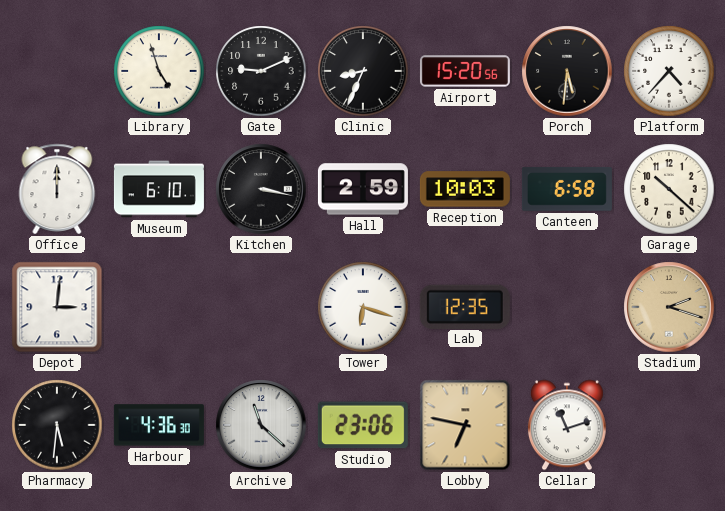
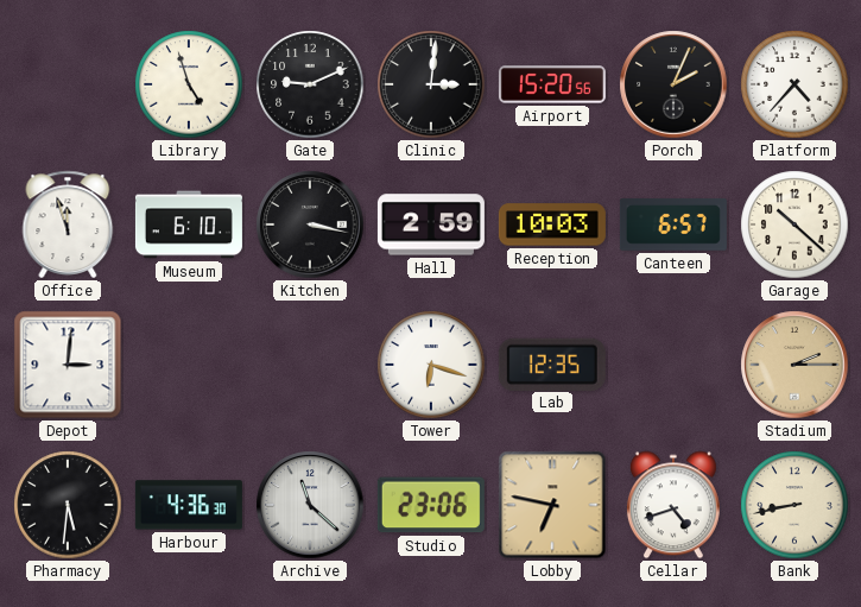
Clinic: 8:34 -> 3:01 (431, 84)
Porch: 5:31 -> 2:04 (673, 84)
Office: 12:00 -> 11:57 (68, 225)
Canteen: 6:58 -> 6:57 (673, 225)
Stadium: 2:18 -> 2:15 (794, 365)
Cellar: 11:12 -> 4:42 (673, 505)
Bank: none -> 8:43 (794, 505)
